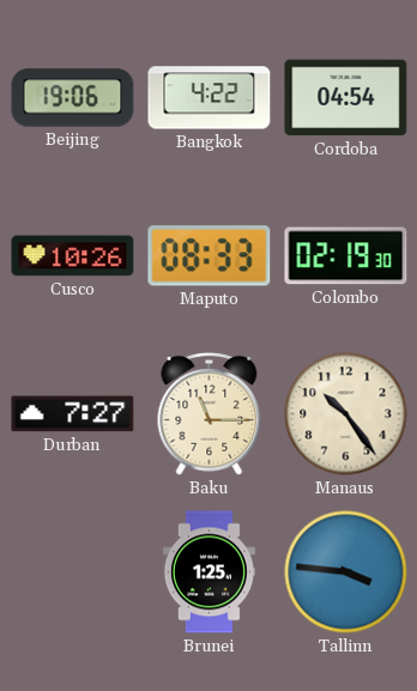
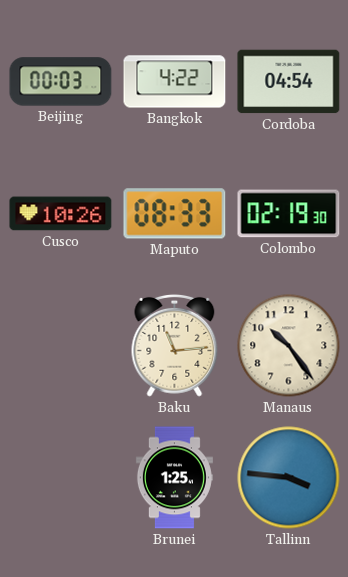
Beijing: 19:06 -> 00:03 (61, 82)
Durban: 7:27 -> none (73, 414)
Baku: 11:15 -> 11:14 (175, 345)
